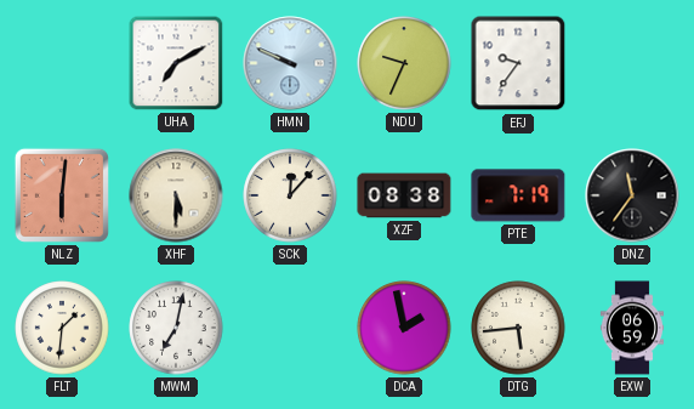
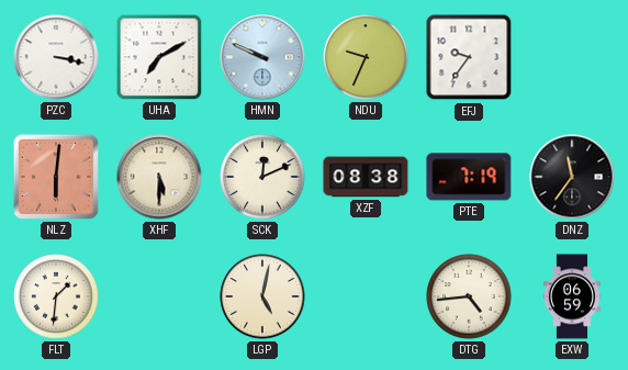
PZC: none -> 3:17 (56, 57)
SCK: 12:07 -> 12:11 (262, 177)
MWM: 7:02 -> none (176, 328)
LGP: none -> 5:02 (262, 296)
DCA: 1:58 -> none (404, 328)
DTG: 5:44 -> 4:44 (469, 296)
